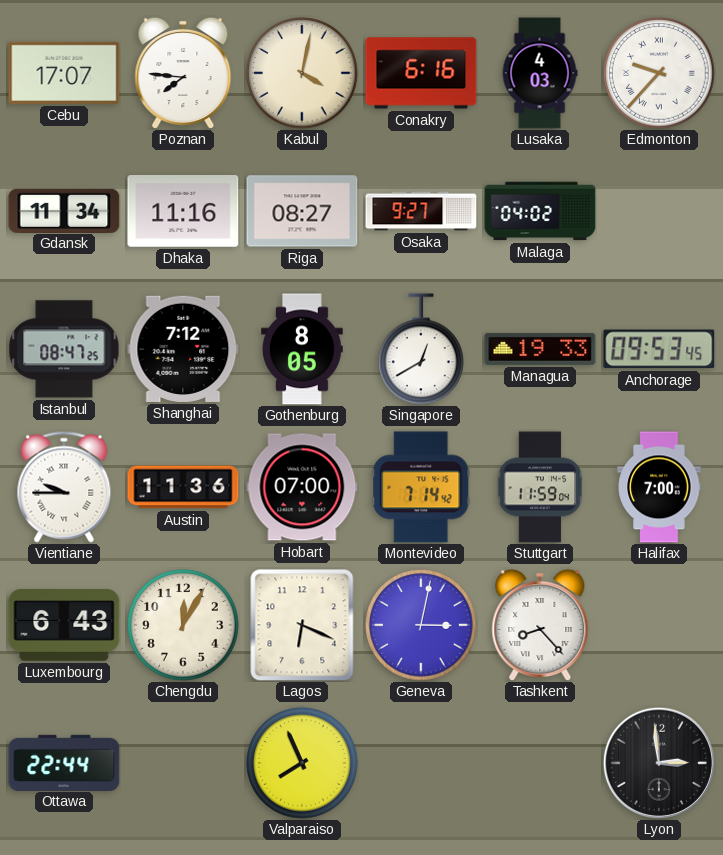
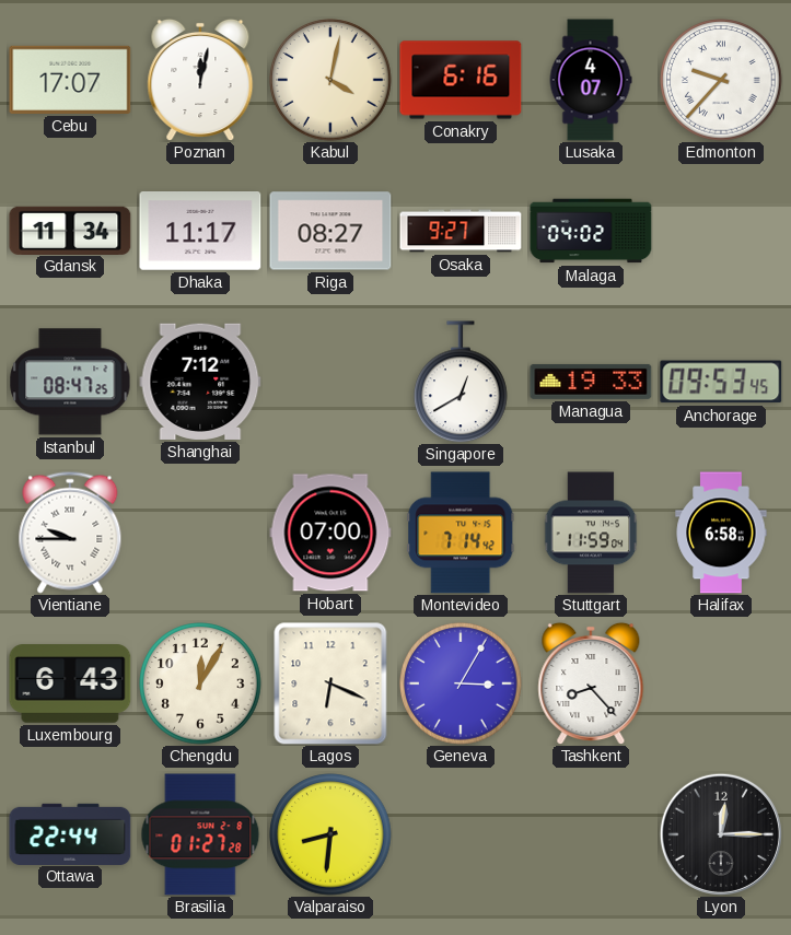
Poznan: 7:46 -> 12:02 (200, 79)
Lusaka: 4:03 -> 4:07 (591, 80)
Dhaka: 11:16 -> 11:17 (200, 232)
Gothenburg: 8:05 -> none (302, 349)
Austin: 11:36 -> none (183, 487)
Halifax: 7:00 -> 6:58 (721, 533)
Geneva: 3:02 -> 3:05 (461, 683)
Brasilia: none -> 01:27 (200, 834)
Valparaiso: 7:56 -> 8:31 (330, 834)
Lyon: 2:59 -> 12:15 (721, 834)
